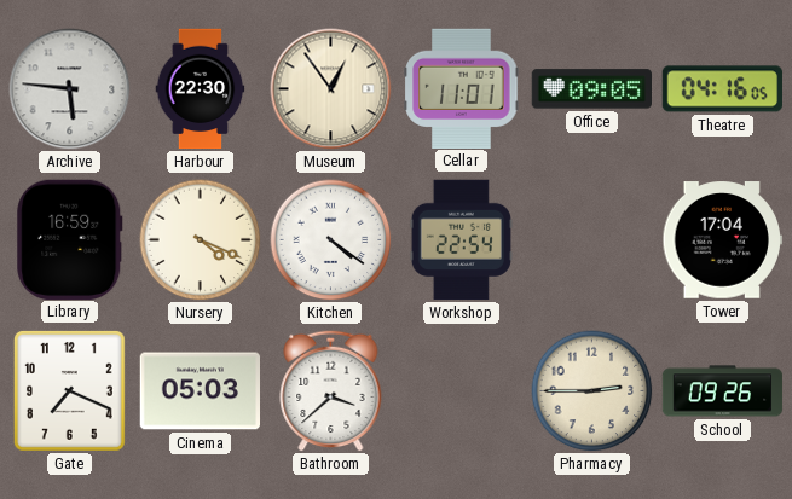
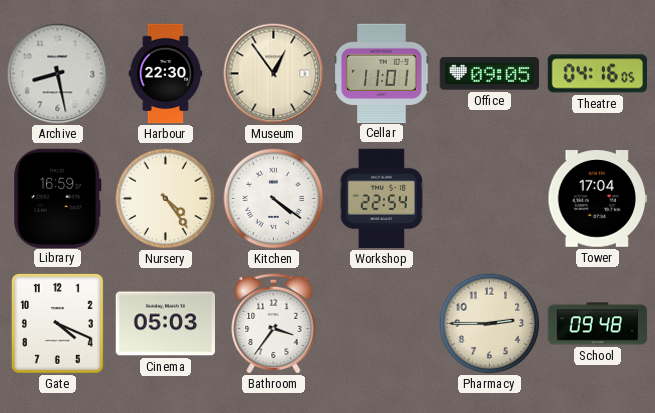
Archive: 5:46 -> 8:28 (58, 74)
Nursery: 4:19 -> 4:24 (166, 199)
Gate: 7:19 -> 4:19 (57, 324)
Bathroom: 3:38 -> 3:36 (274, 323)
School: 09:26 -> 09:48 (598, 324)
